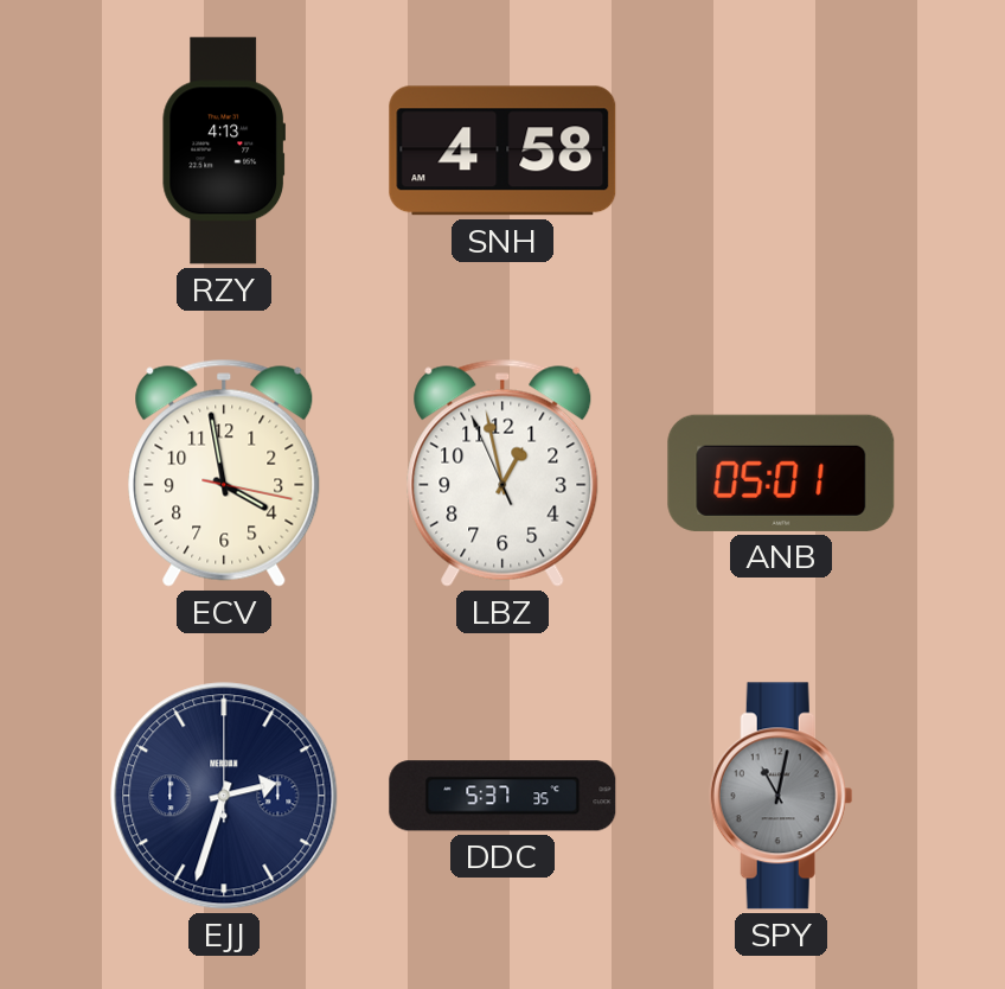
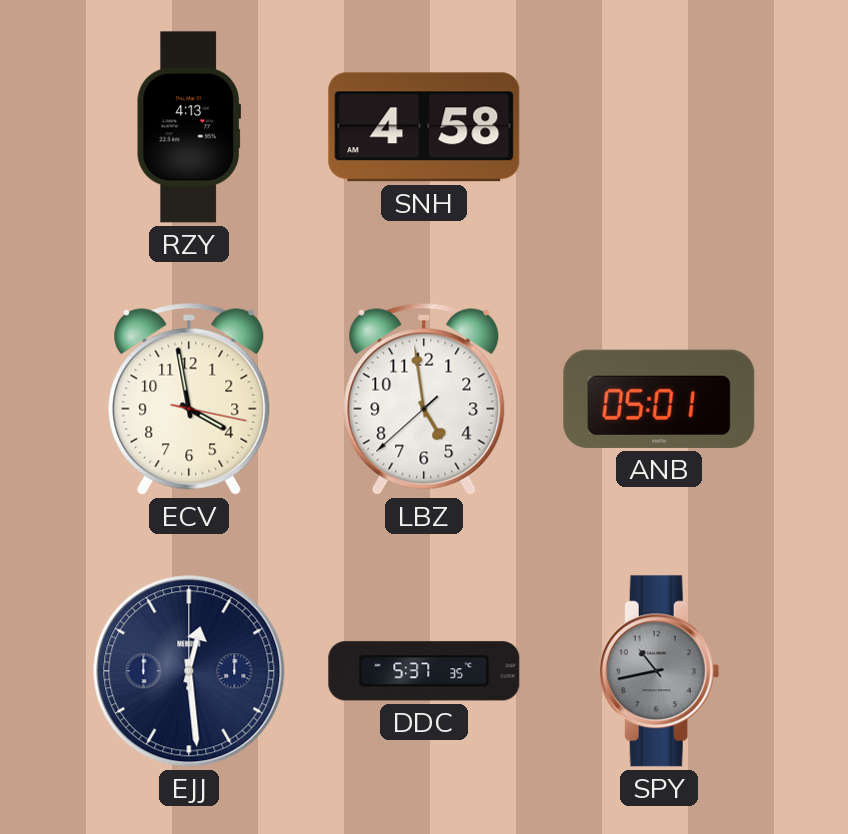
LBZ: 12:57 -> 4:58 (424, 399)
EJJ: 2:33 -> 12:29 (189, 671)
SPY: 11:02 -> 10:43 (659, 671)
